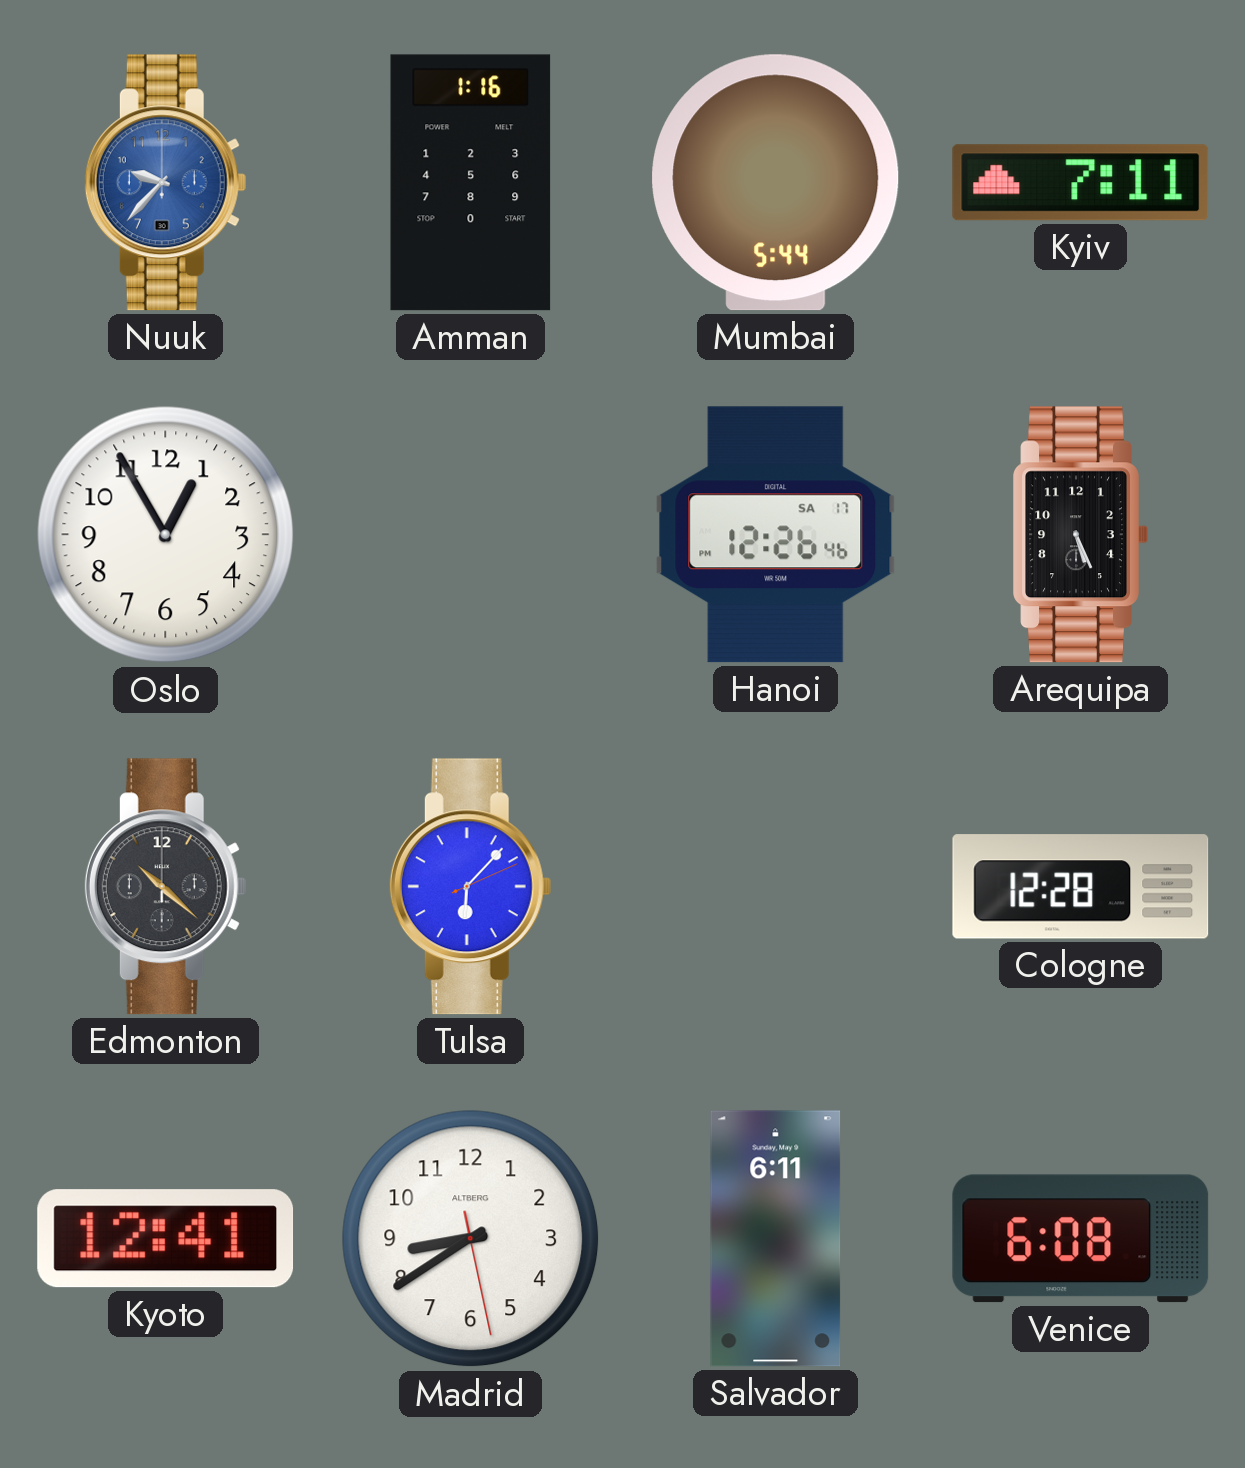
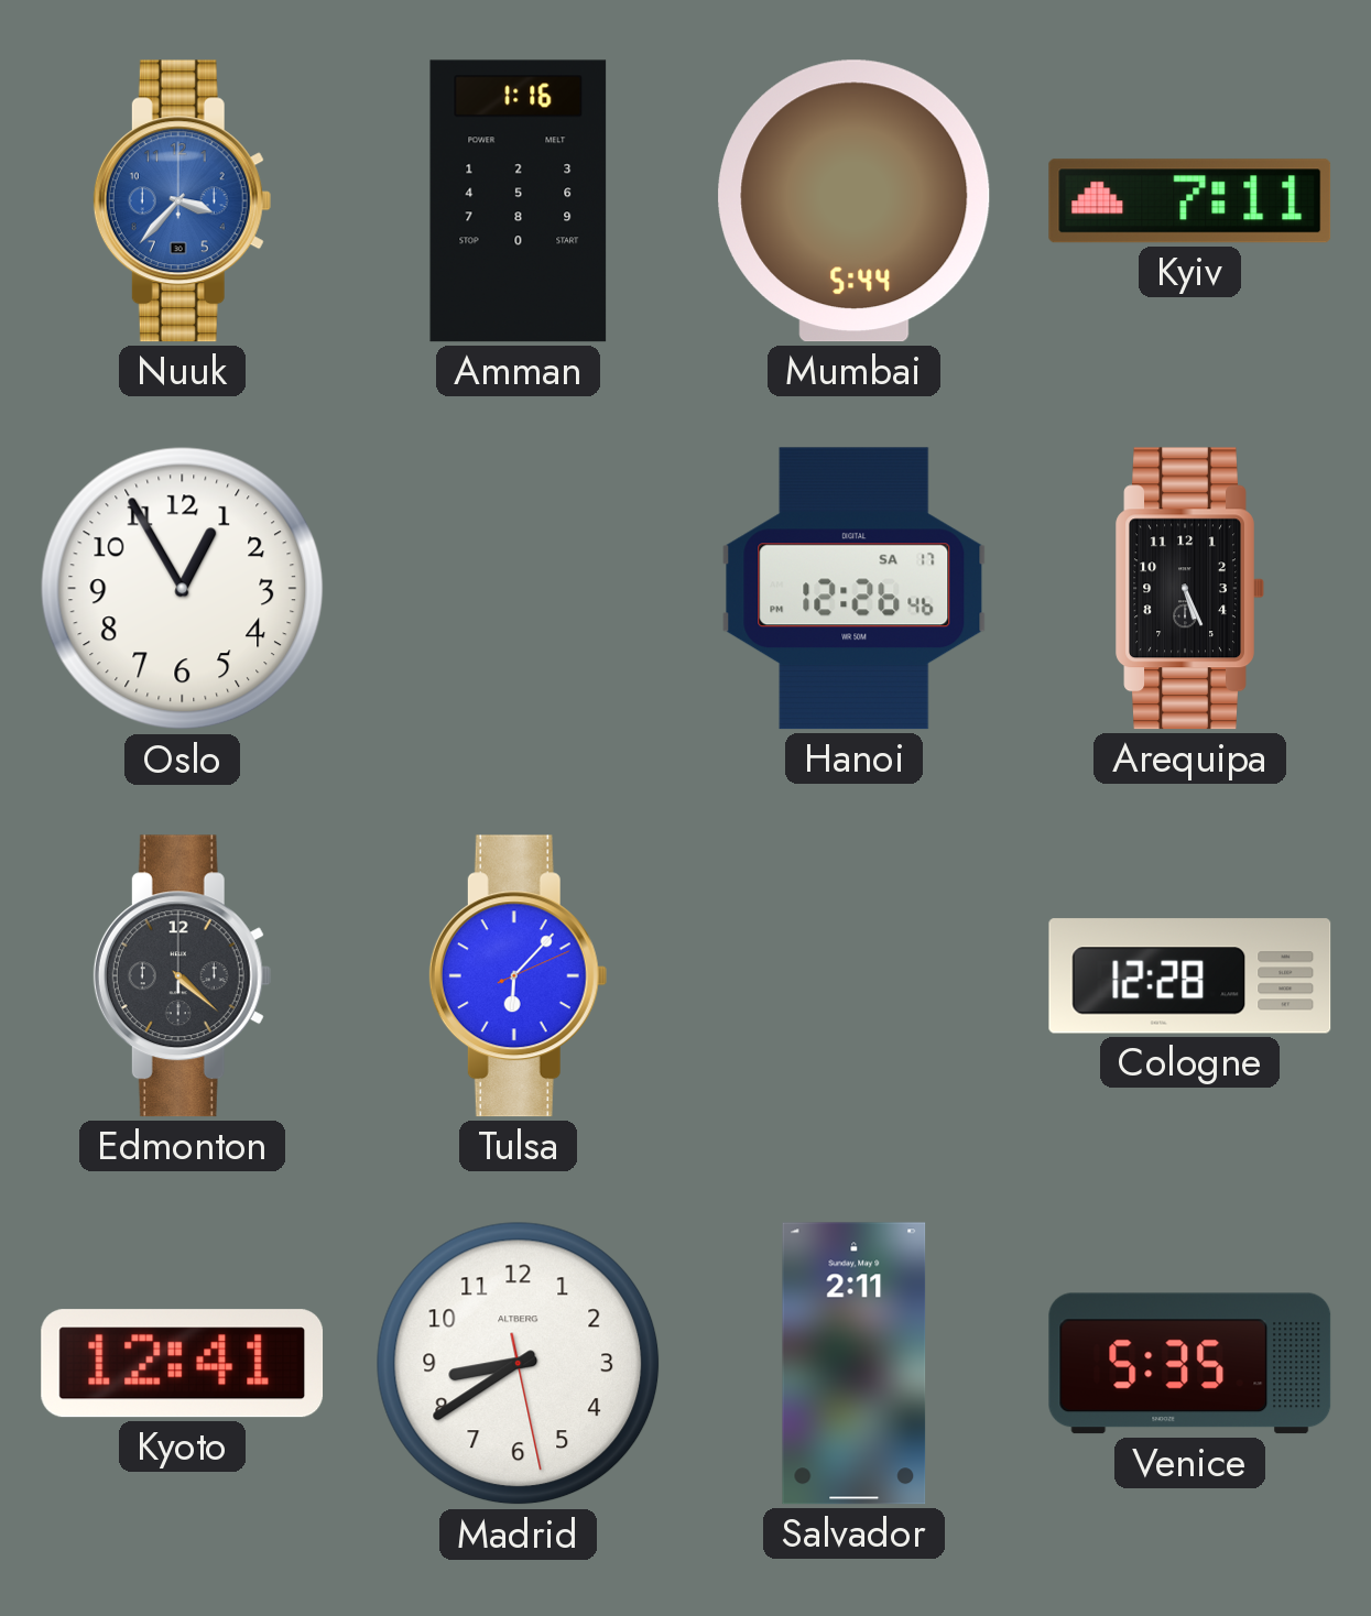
Nuuk: 9:37 -> 3:37 (182, 201)
Edmonton: 10:22 -> 4:22 (182, 976)
Salvador: 6:11 -> 2:11 (855, 1364)
Venice: 6:08 -> 5:35 (1190, 1364)
